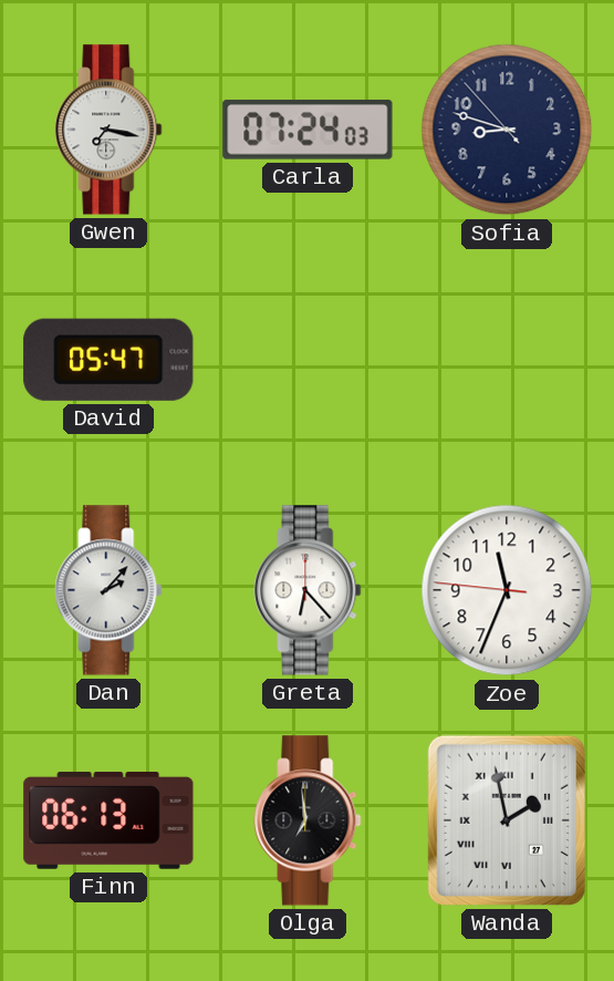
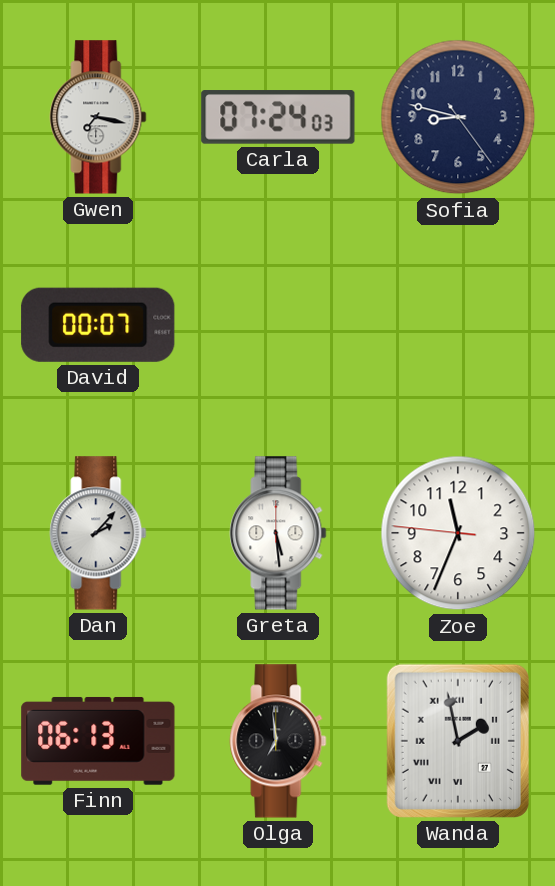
Sofia: 8:47:53 -> 8:47:24 (458, 117)
David: 05:47 -> 00:07 (98, 325)
Greta: 6:23 -> 5:29 (278, 533)
